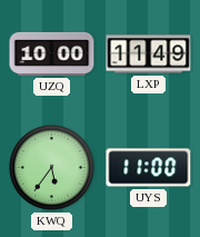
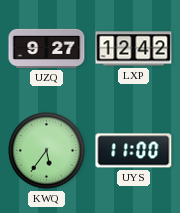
UZQ: 10:00 -> 9:27 (47, 48)
LXP: 11:49 -> 12:42 (134, 49)
